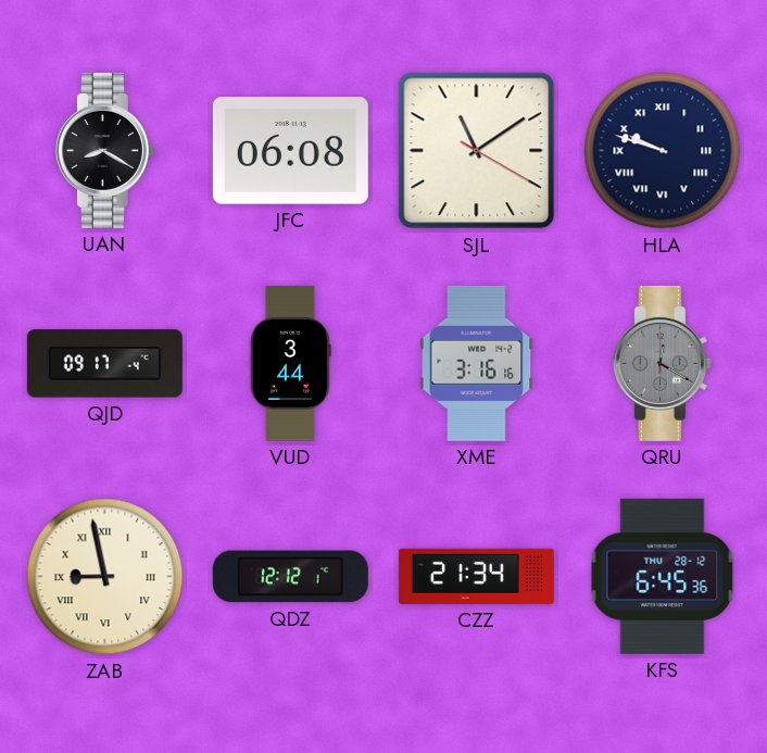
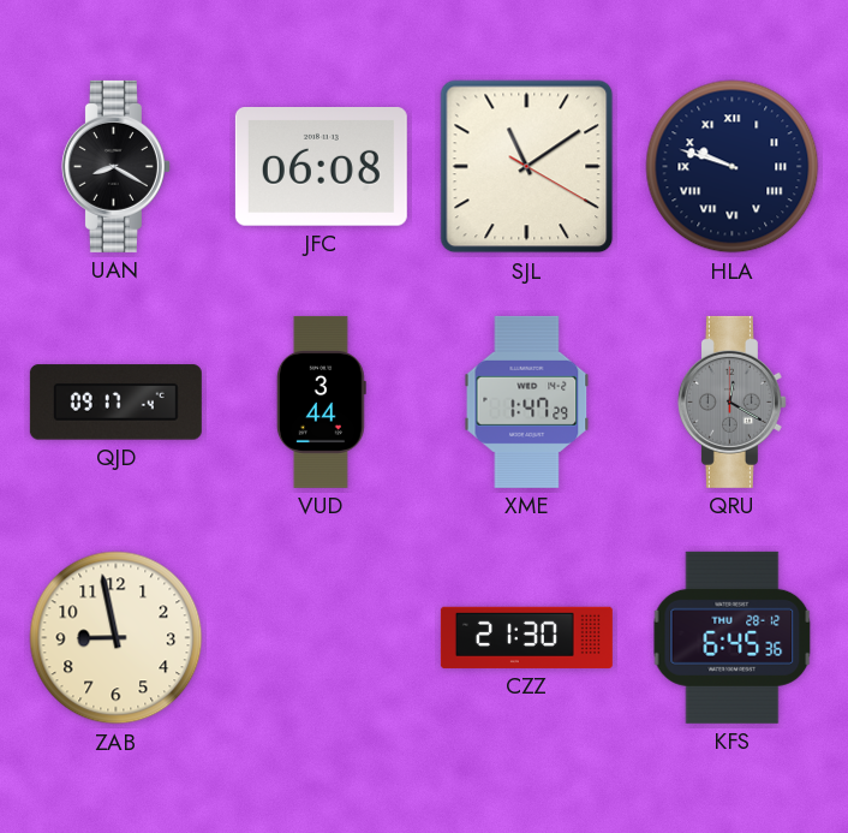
XME: 3:16 -> 1:47 (527, 401)
ZAB numerals: Roman -> Arabic (117, 638)
QDZ: 12:12 -> none (290, 577)
CZZ: 21:34 -> 21:30 (526, 637)
